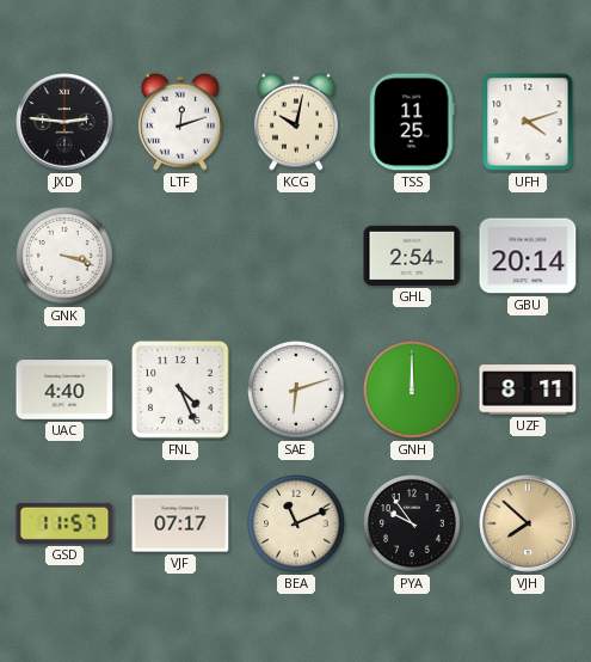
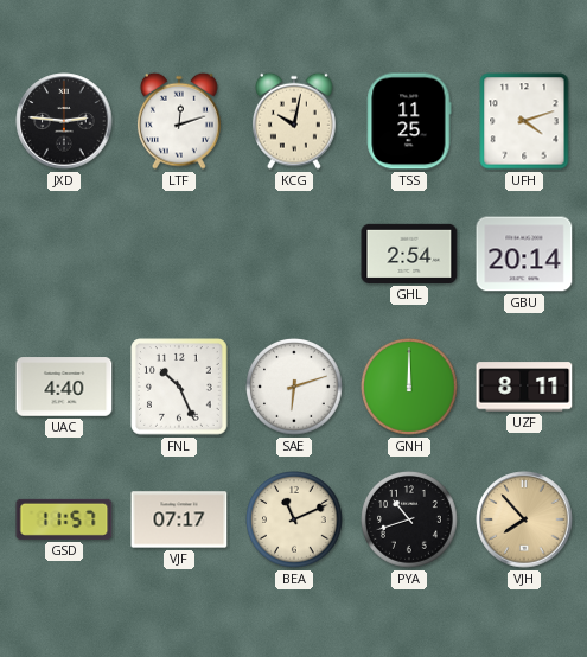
GNK: 3:18 -> none (66, 257)
FNL: 4:26 -> 10:26 (180, 388)
PYA: 9:54 -> 10:42 (410, 521)
VJH: 7:52 -> 7:53 (524, 519)
